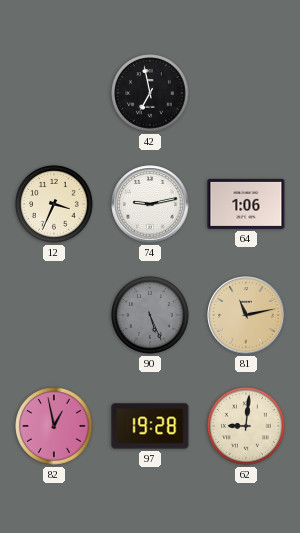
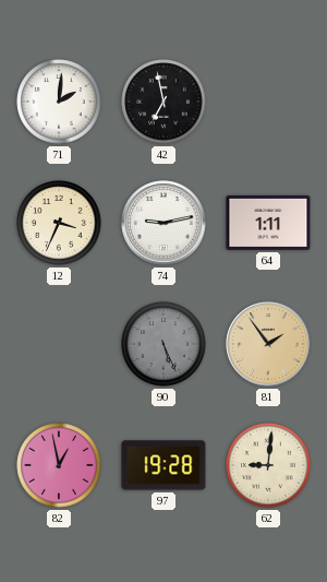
71: none -> 2:01 (59, 102)
64: 1:06 -> 1:11 (268, 223)
81: 11:13 -> 1:54 (268, 344)
